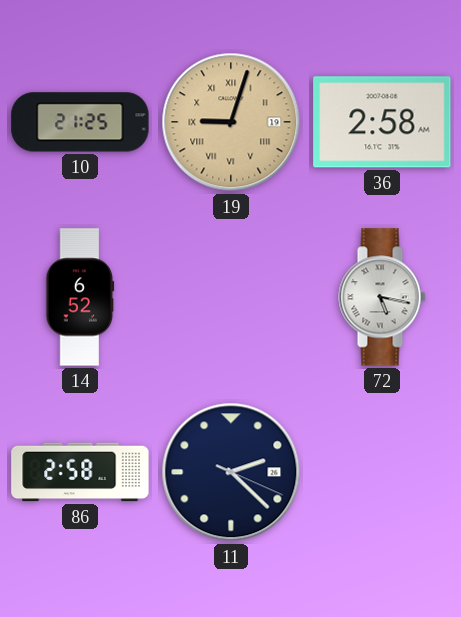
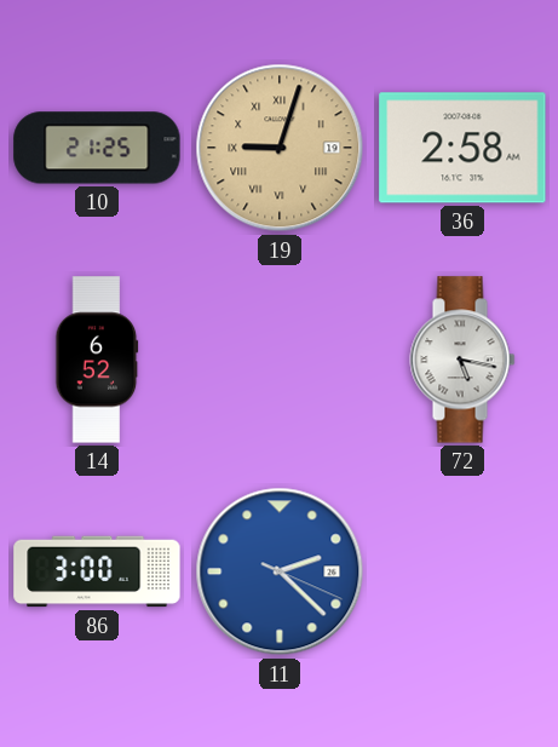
86: 2:58 -> 3:00 (97, 571)
11 dial: navy -> blue (280, 571)
